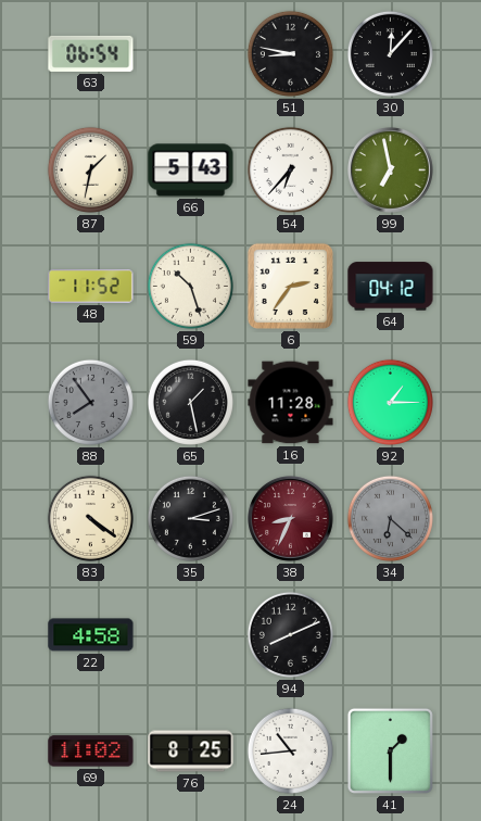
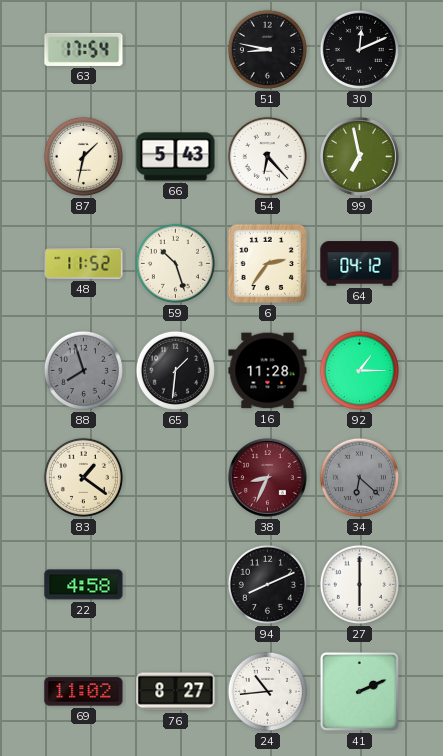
63: 06:54 -> 17:54 (84, 49)
30: 12:07 -> 12:11 (359, 49)
54: 6:37 -> 6:23 (267, 156)
88: 7:54 -> 7:57 (83, 370)
65: 1:28 -> 1:31 (175, 370)
83: 4:21 -> 1:21 (83, 477)
35: 3:12 -> none (190, 518)
27: none -> 6:00 (359, 584)
76: 8:25 -> 8:27 (176, 692)
41: 1:30 -> 2:11 (359, 691)
